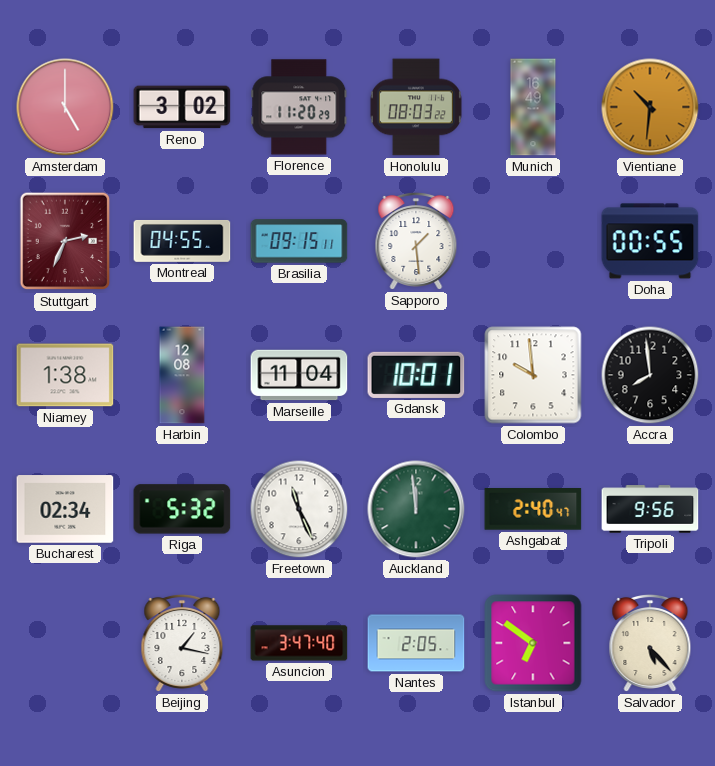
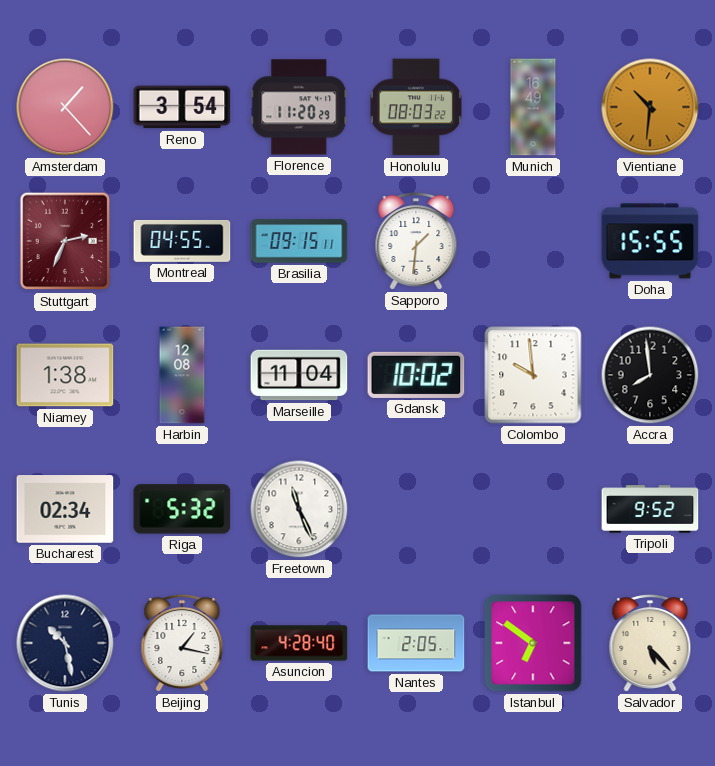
Amsterdam: 5:00 -> 1:23 (65, 107)
Reno: 3:02 -> 3:54 (182, 107)
Sapporo: 1:29 -> 1:31 (416, 241)
Doha: 00:55 -> 15:55 (650, 241)
Gdansk: 10:01 -> 10:02 (416, 375)
Auckland: 11:59 -> none (416, 509)
Ashgabat: 2:40 -> none (533, 509)
Tripoli: 9:56 -> 9:52 (650, 509)
Tunis: none -> 10:28 (65, 643)
Asuncion: 3:47 -> 4:28 (299, 643)
